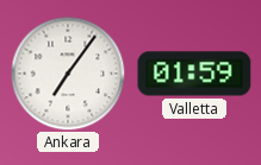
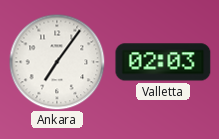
Valletta: 01:59 -> 02:03 (163, 62)
